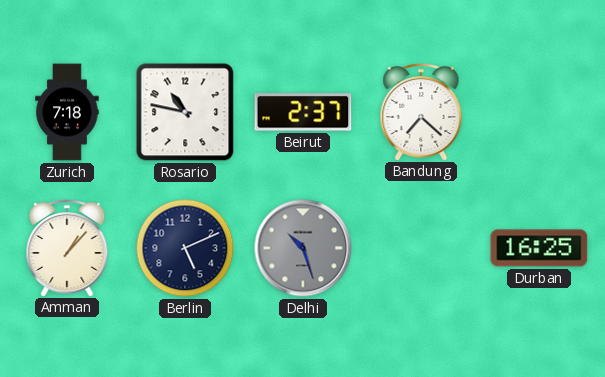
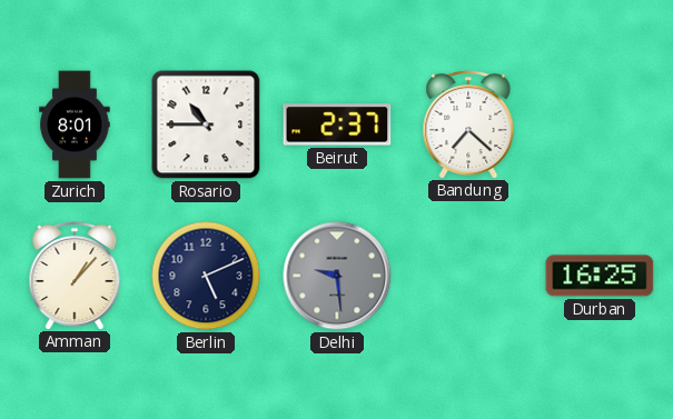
Zurich: 7:18 -> 8:01 (75, 124)
Rosario: 10:47 -> 10:45 (206, 124)
Delhi: 10:27 -> 9:29 (337, 276)
